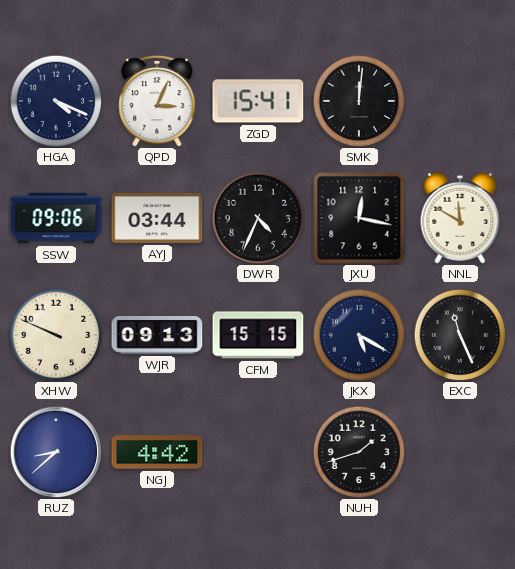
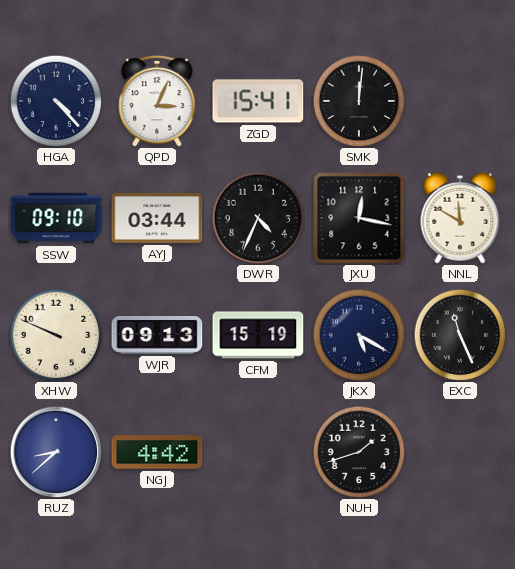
HGA: 4:19 -> 4:23 (56, 101)
SSW: 09:06 -> 09:10 (56, 218)
CFM: 15:15 -> 15:19 (258, 335)
